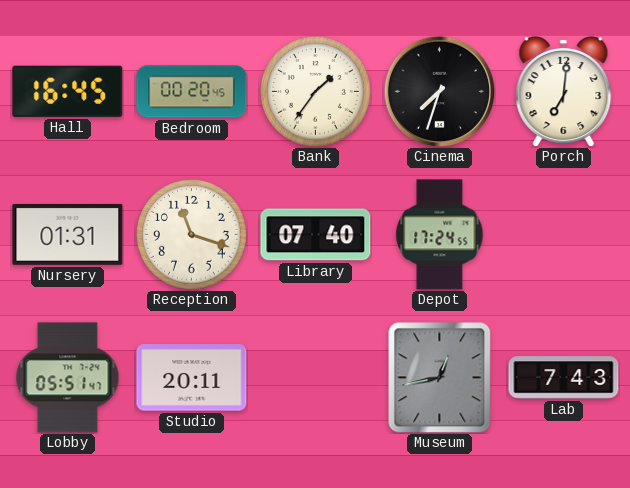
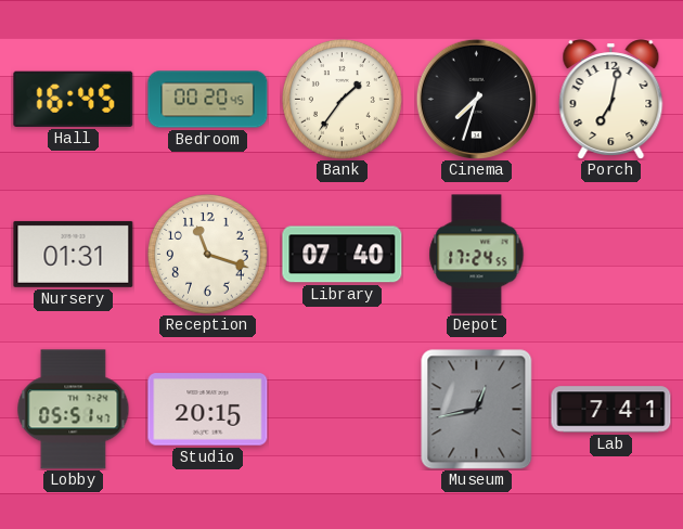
Porch: 7:01 -> 7:02 (611, 100)
Studio: 20:11 -> 20:15 (208, 410)
Lab: 7:43 -> 7:41 (611, 410)
